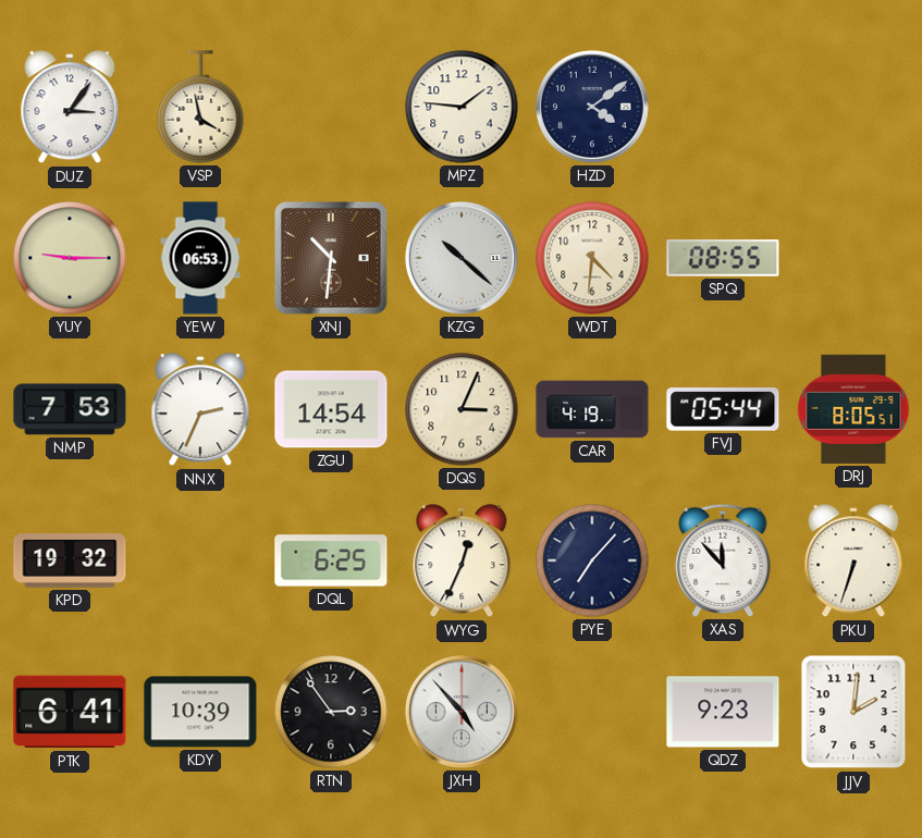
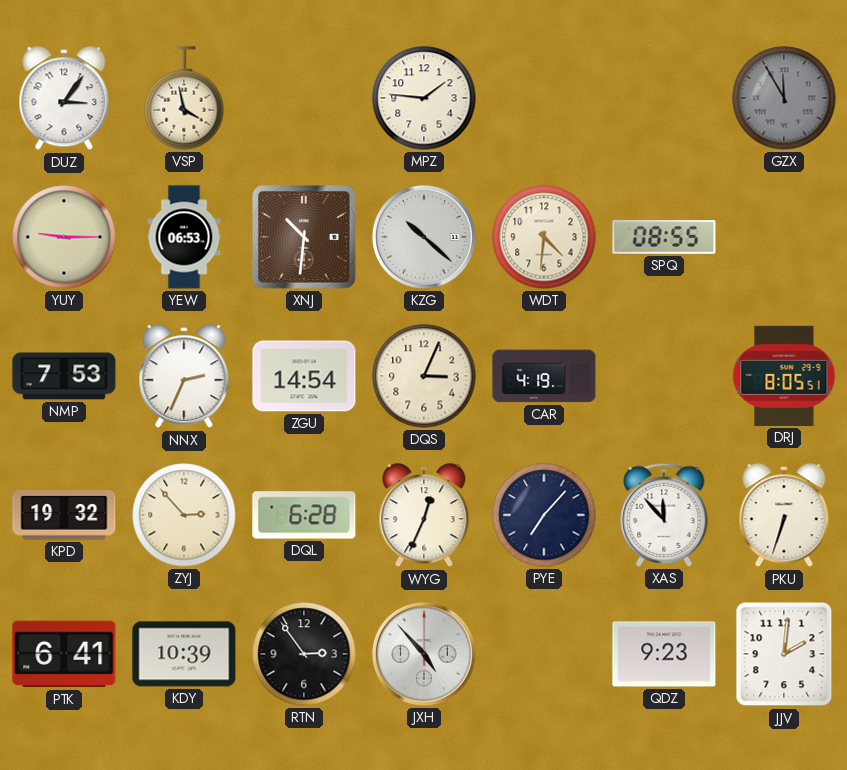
HZD: 4:09 -> none (592, 107)
GZX: none -> 11:55 (784, 98)
FVJ: 05:44 -> none (723, 409)
ZYJ: none -> 2:53 (184, 515)
DQL: 6:25 -> 6:28 (304, 515)
